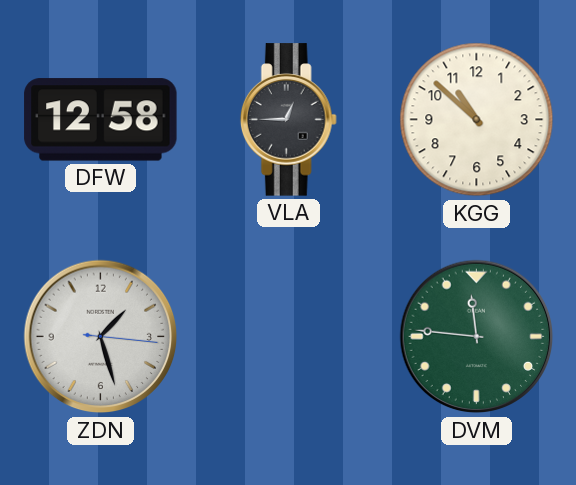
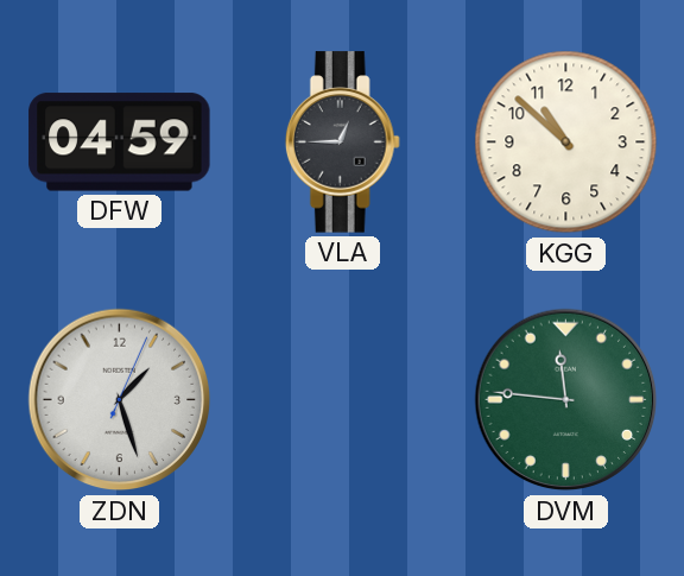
DFW: 12:58 -> 04:59 (120, 143)
ZDN: 1:27:16 -> 1:27:04 (120, 400)
